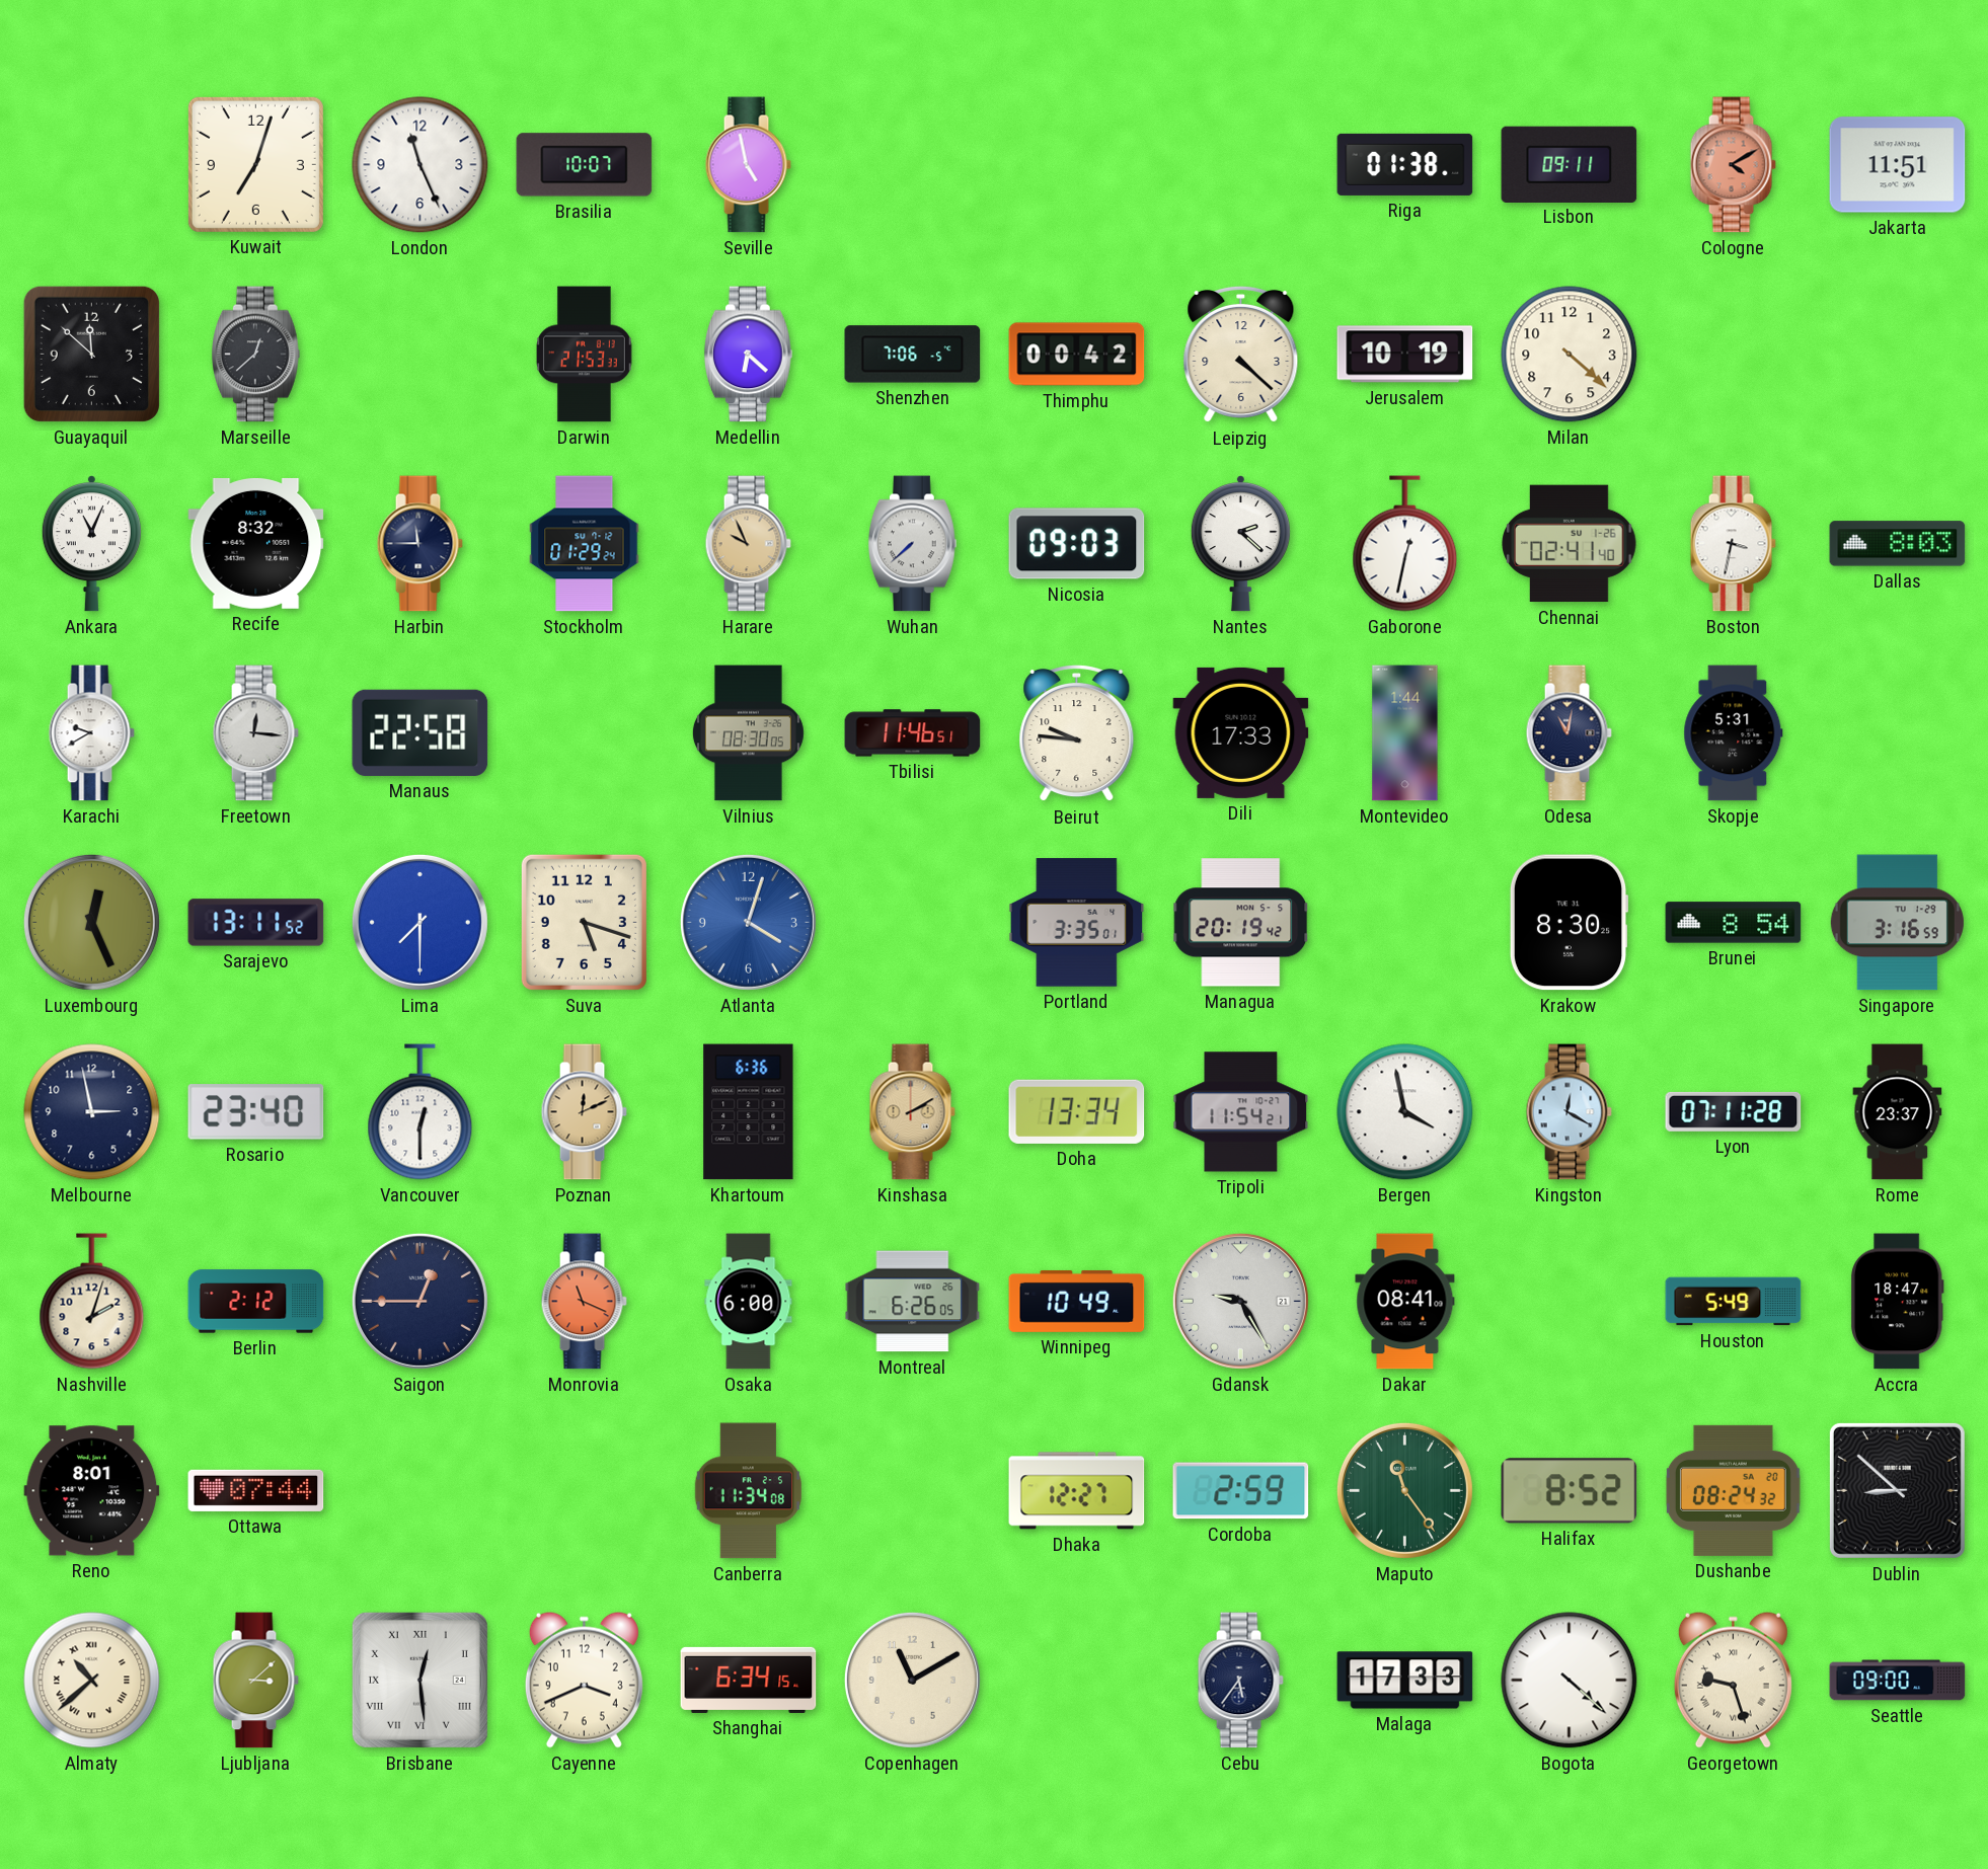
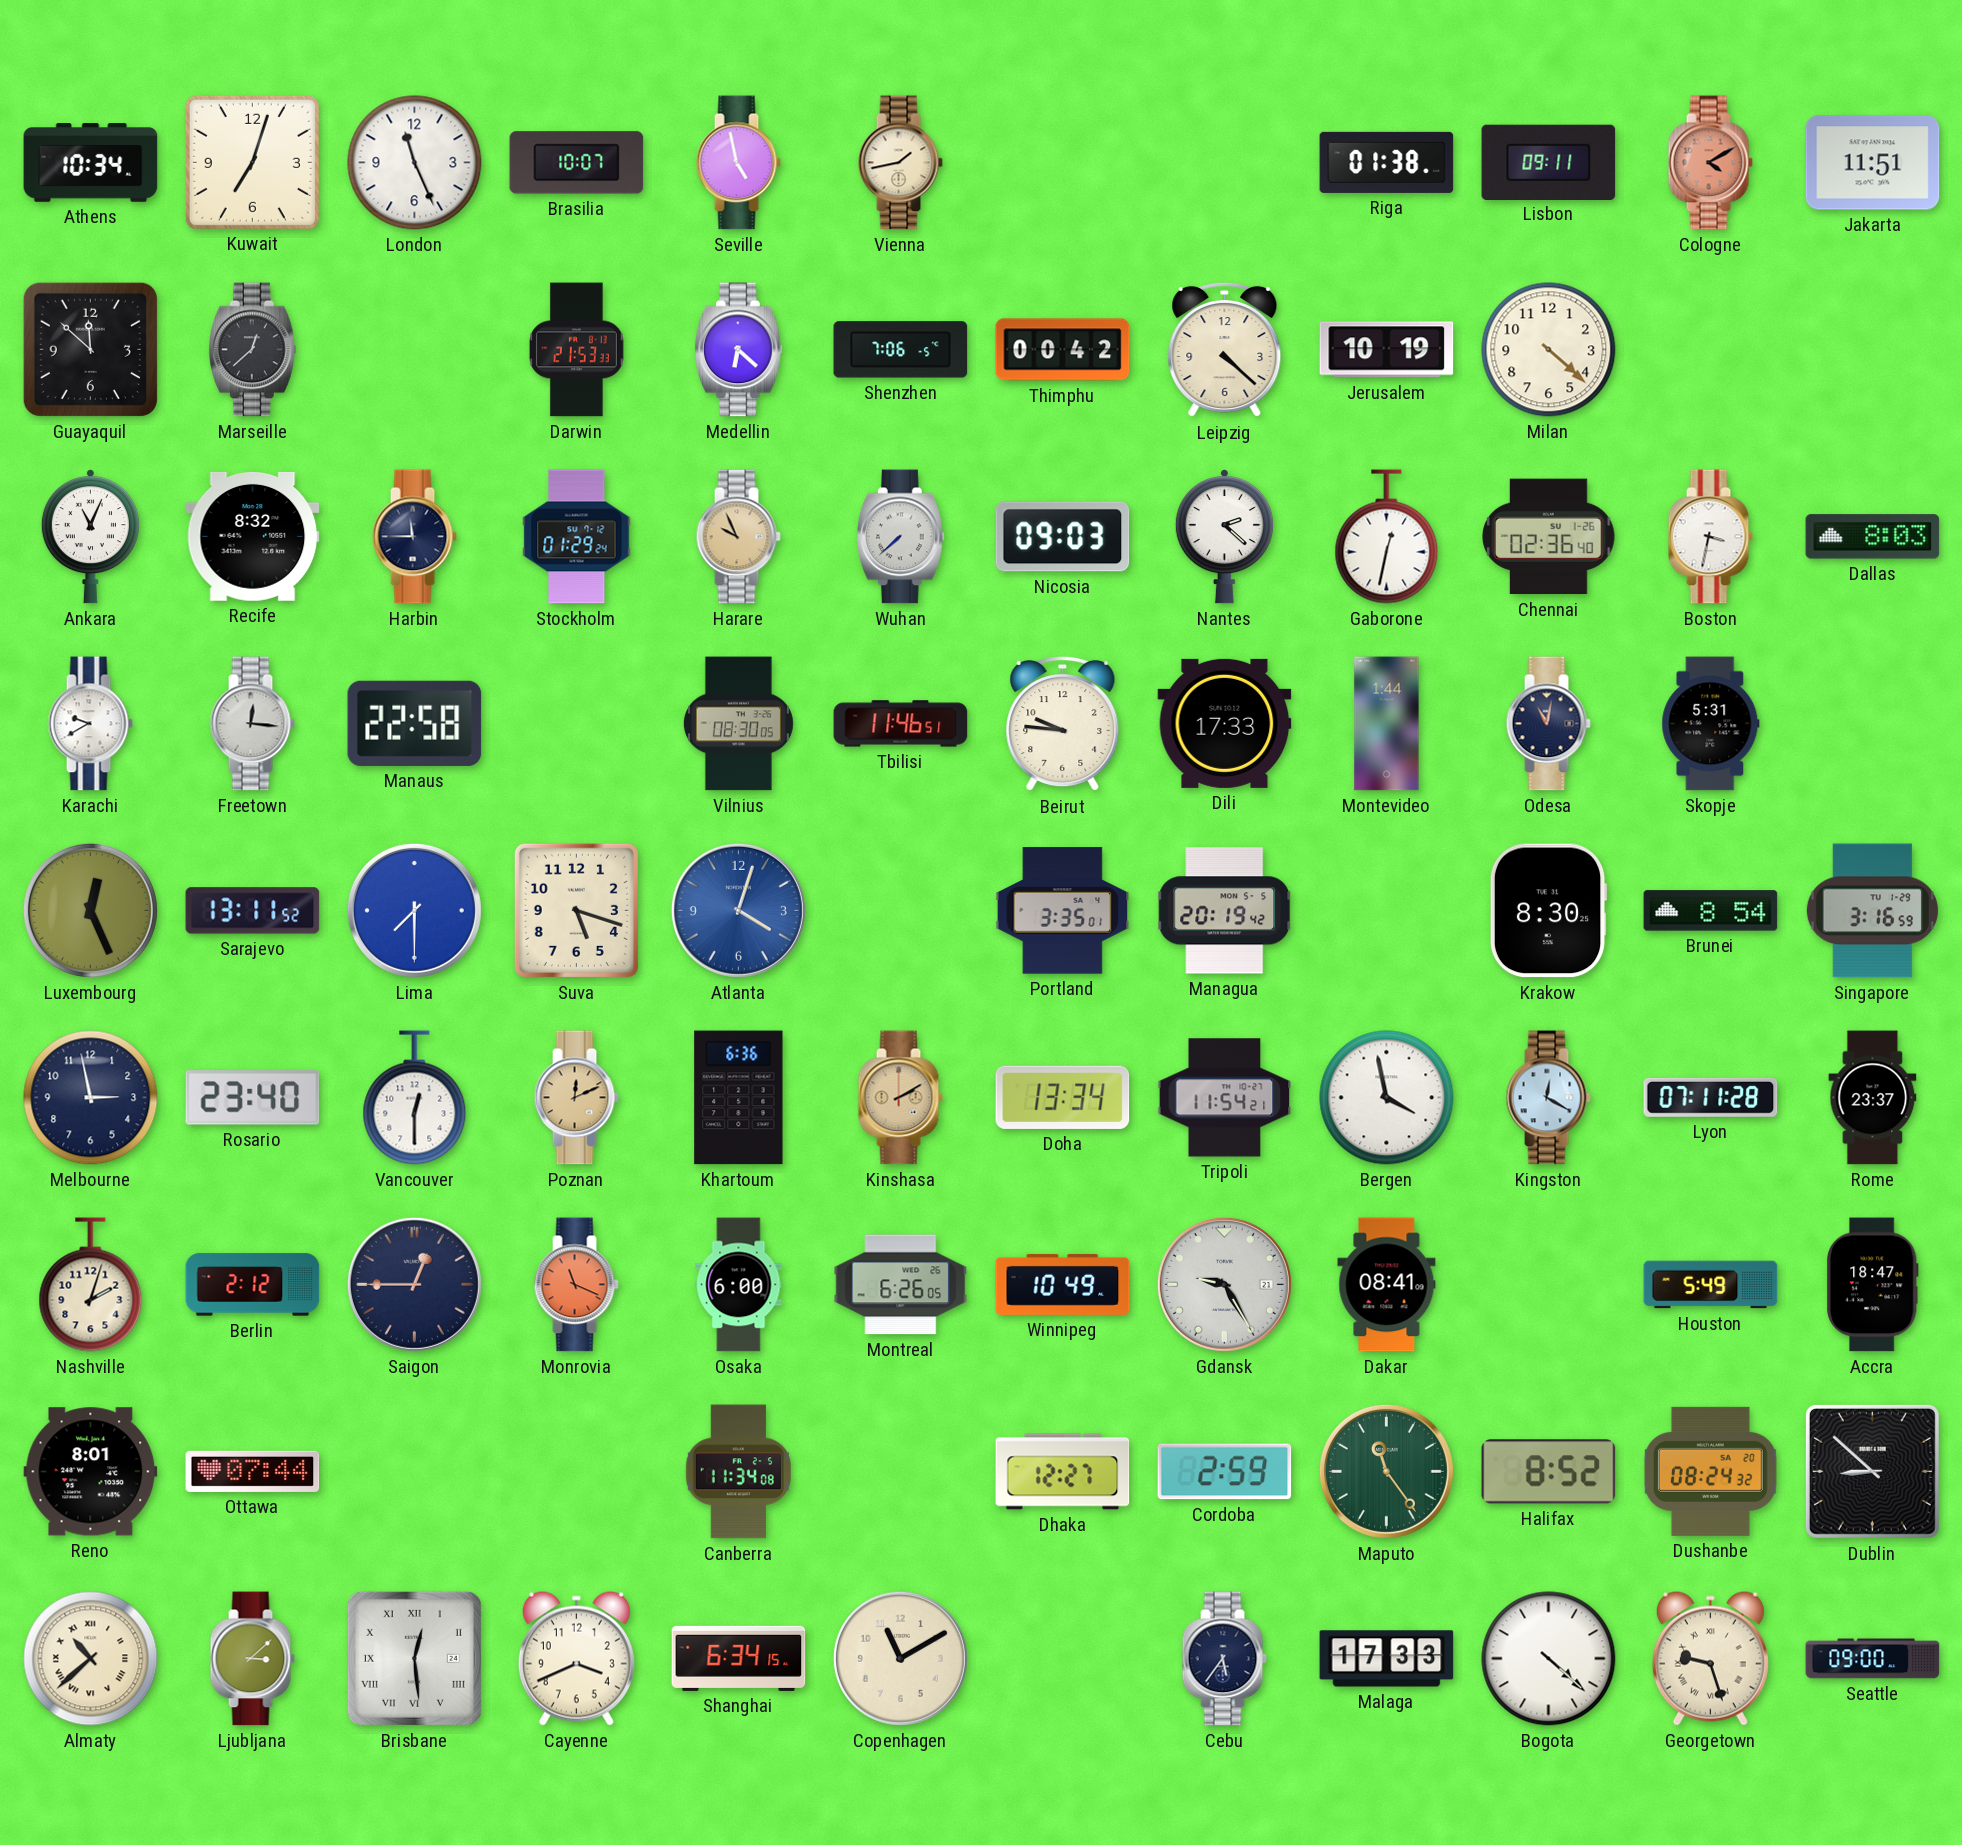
Athens: none -> 10:34 (91, 163)
Vienna: none -> 1:43 (900, 163)
Chennai: 02:41 -> 02:36 (1549, 537)
